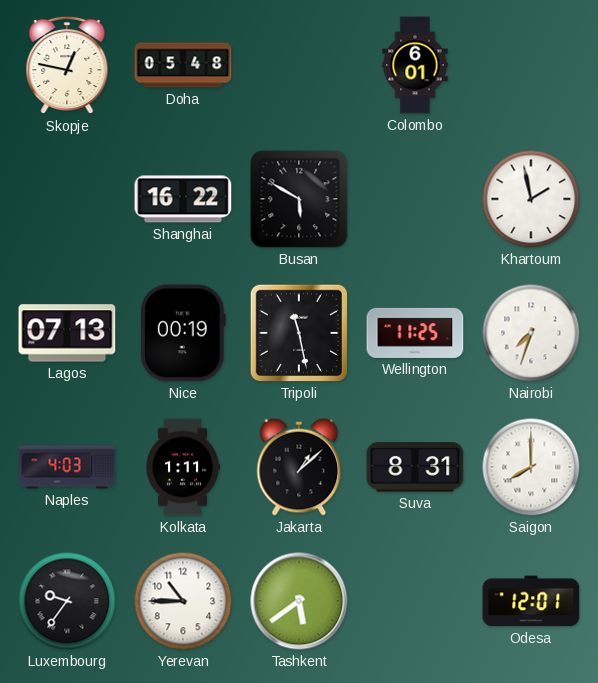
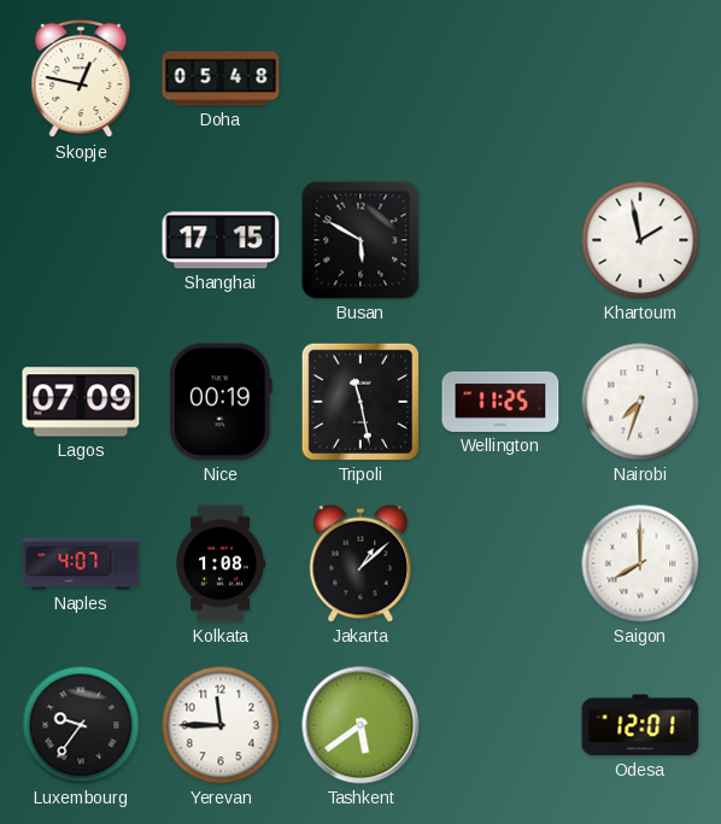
Colombo: 6:01 -> none (415, 65)
Shanghai: 16:22 -> 17:15 (221, 240)
Lagos: 07:13 -> 07:09 (81, 402)
Naples: 4:03 -> 4:07 (81, 563)
Kolkata: 1:11 -> 1:08 (221, 563)
Suva: 8:31 -> none (415, 467)
Yerevan: 10:45 -> 11:45 (221, 725)
